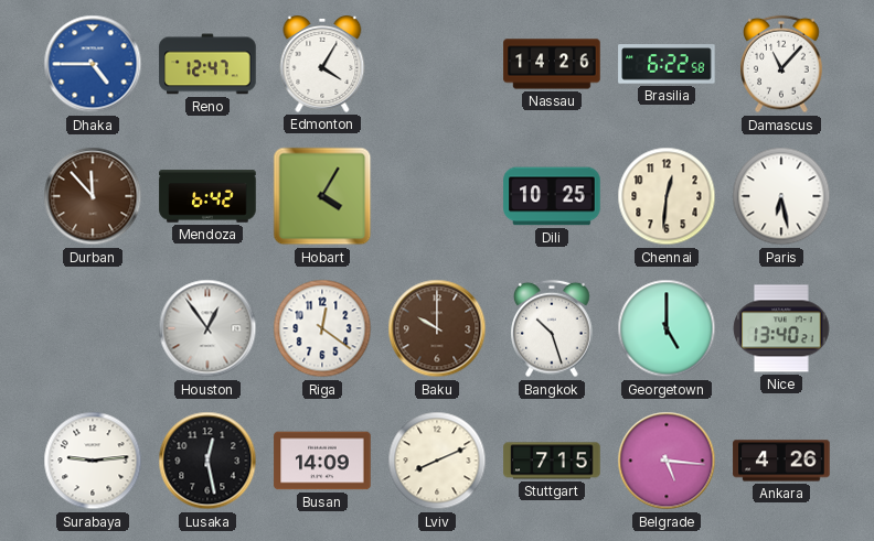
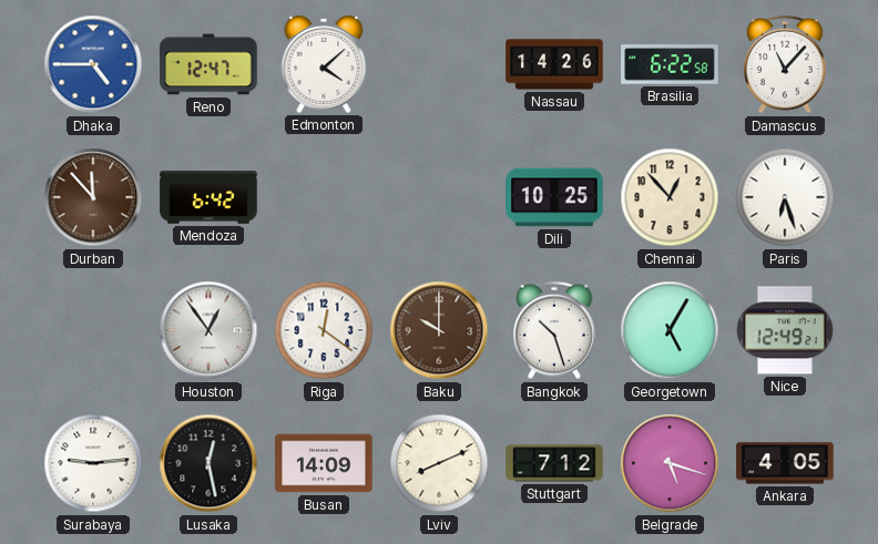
Edmonton: 4:05 -> 4:08 (324, 65)
Hobart: 4:05 -> none (322, 196)
Chennai: 12:31 -> 12:53 (670, 197)
Paris: 6:28 -> 6:27 (785, 197)
Georgetown: 5:00 -> 5:05 (670, 330)
Nice: 13:40 -> 12:49 (785, 330)
Stuttgart: 7:15 -> 7:12 (554, 463)
Belgrade: 5:16 -> 5:18 (670, 463)
Ankara: 4:26 -> 4:05 (785, 463)
